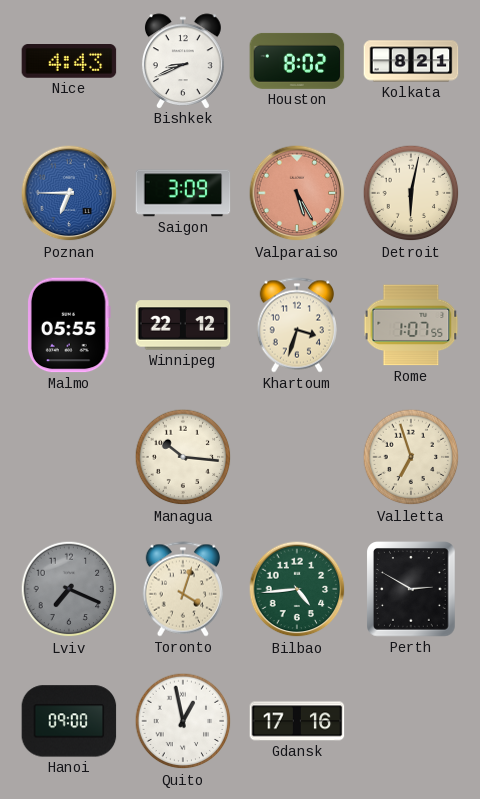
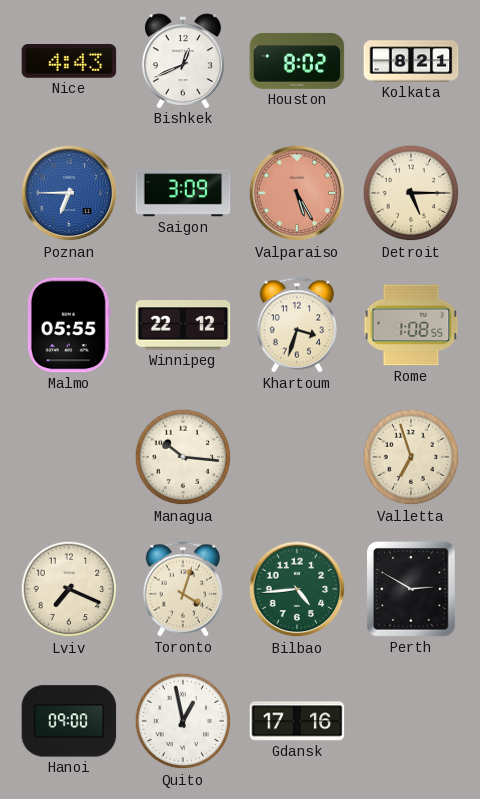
Bishkek: 8:41 -> 12:41 (183, 61)
Detroit: 6:02 -> 5:15 (411, 193)
Rome: 1:07 -> 1:08 (411, 325)
Lviv dial: grey -> cream (69, 589)
